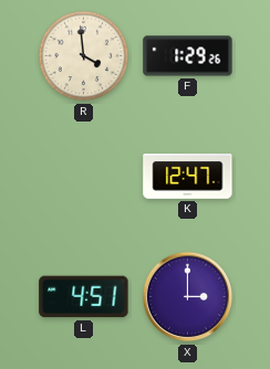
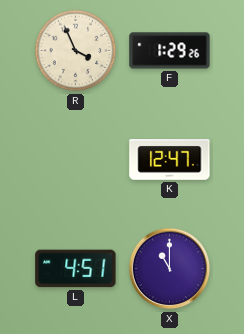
R: 3:59 -> 3:56 (76, 51)
X: 3:00 -> 11:00 (170, 269)
